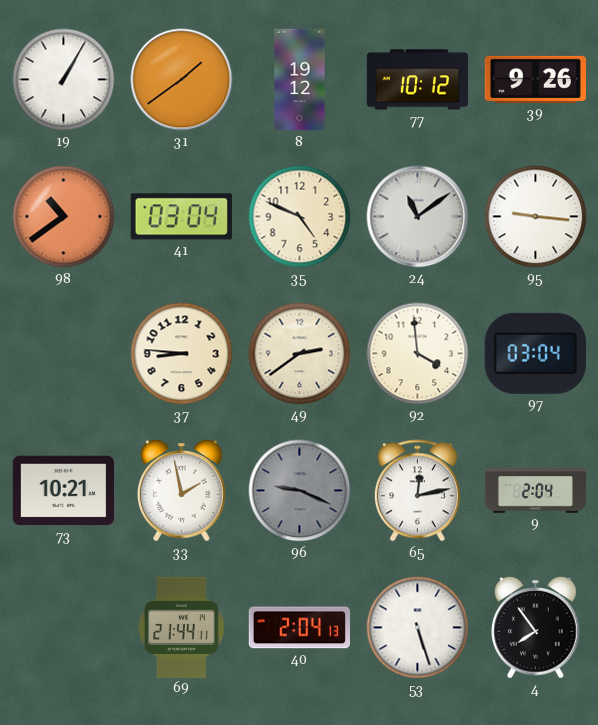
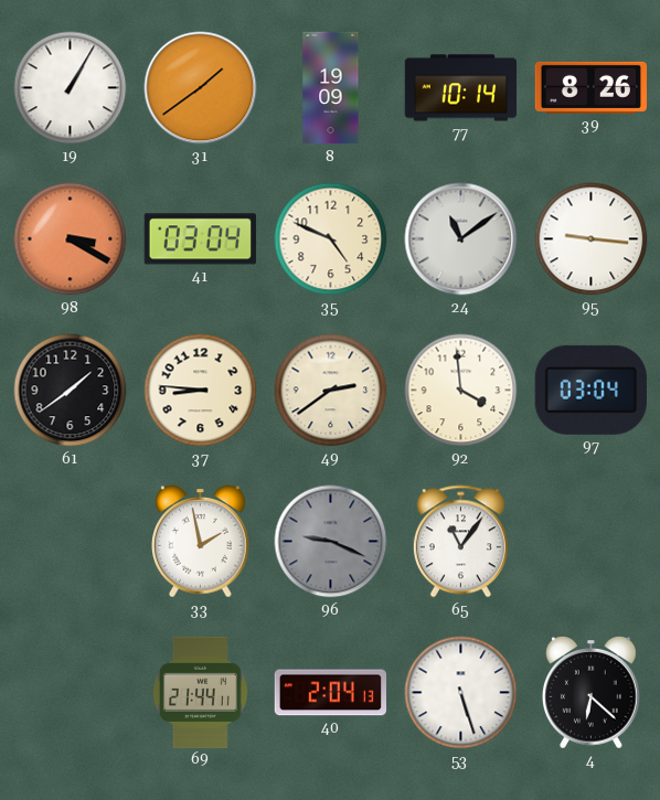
8: 19:12 -> 19:09 (331, 88)
77: 10:12 -> 10:14 (461, 88)
39: 9:26 -> 8:26 (590, 87)
98: 10:39 -> 3:20 (71, 239)
61: none -> 1:39 (71, 391)
73: 10:21 -> none (63, 491)
65: 12:13 -> 11:06 (460, 542)
9: 2:04 -> none (536, 491)
4: 7:54 -> 6:22 (592, 693)
